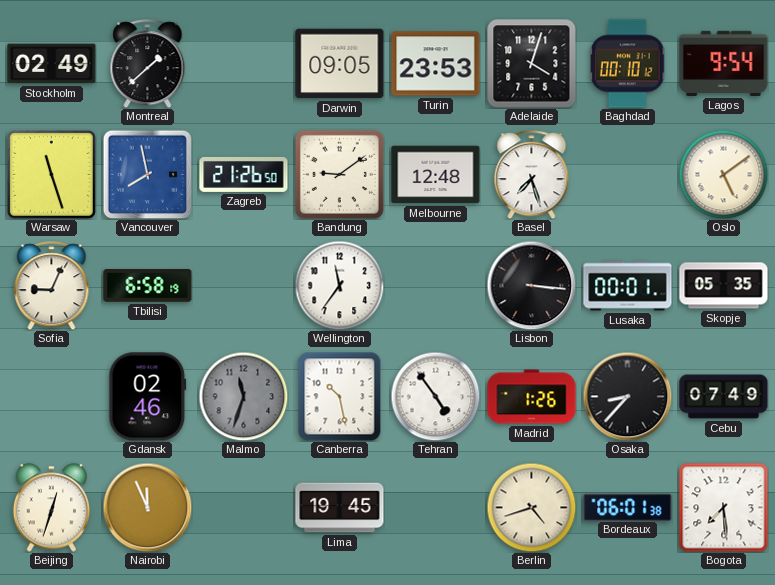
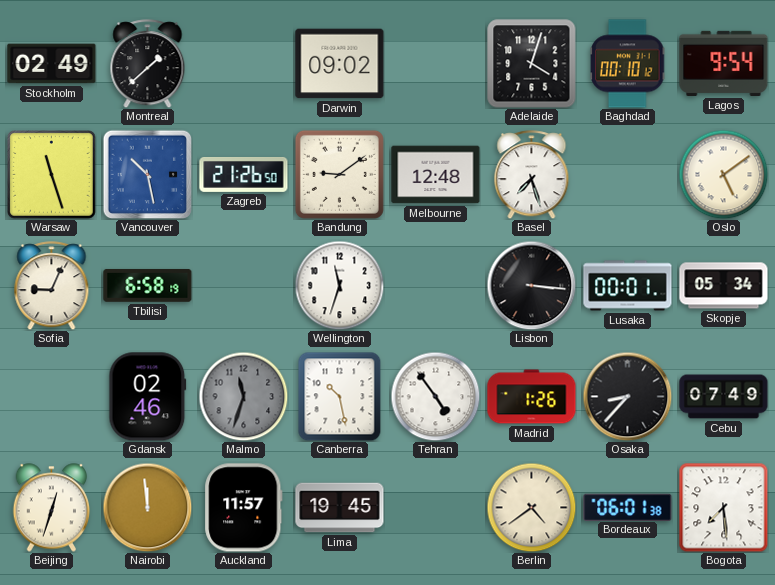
Darwin: 09:05 -> 09:02 (340, 64)
Turin: 23:53 -> none (436, 64)
Vancouver: 7:58 -> 10:28 (147, 174)
Wellington: 11:36 -> 11:33 (339, 285)
Skopje: 05:35 -> 05:34 (724, 286)
Nairobi: 11:56 -> 11:59 (147, 507)
Auckland: none -> 11:57 (244, 508)
Berlin: 4:42 -> 4:39 (531, 507)
